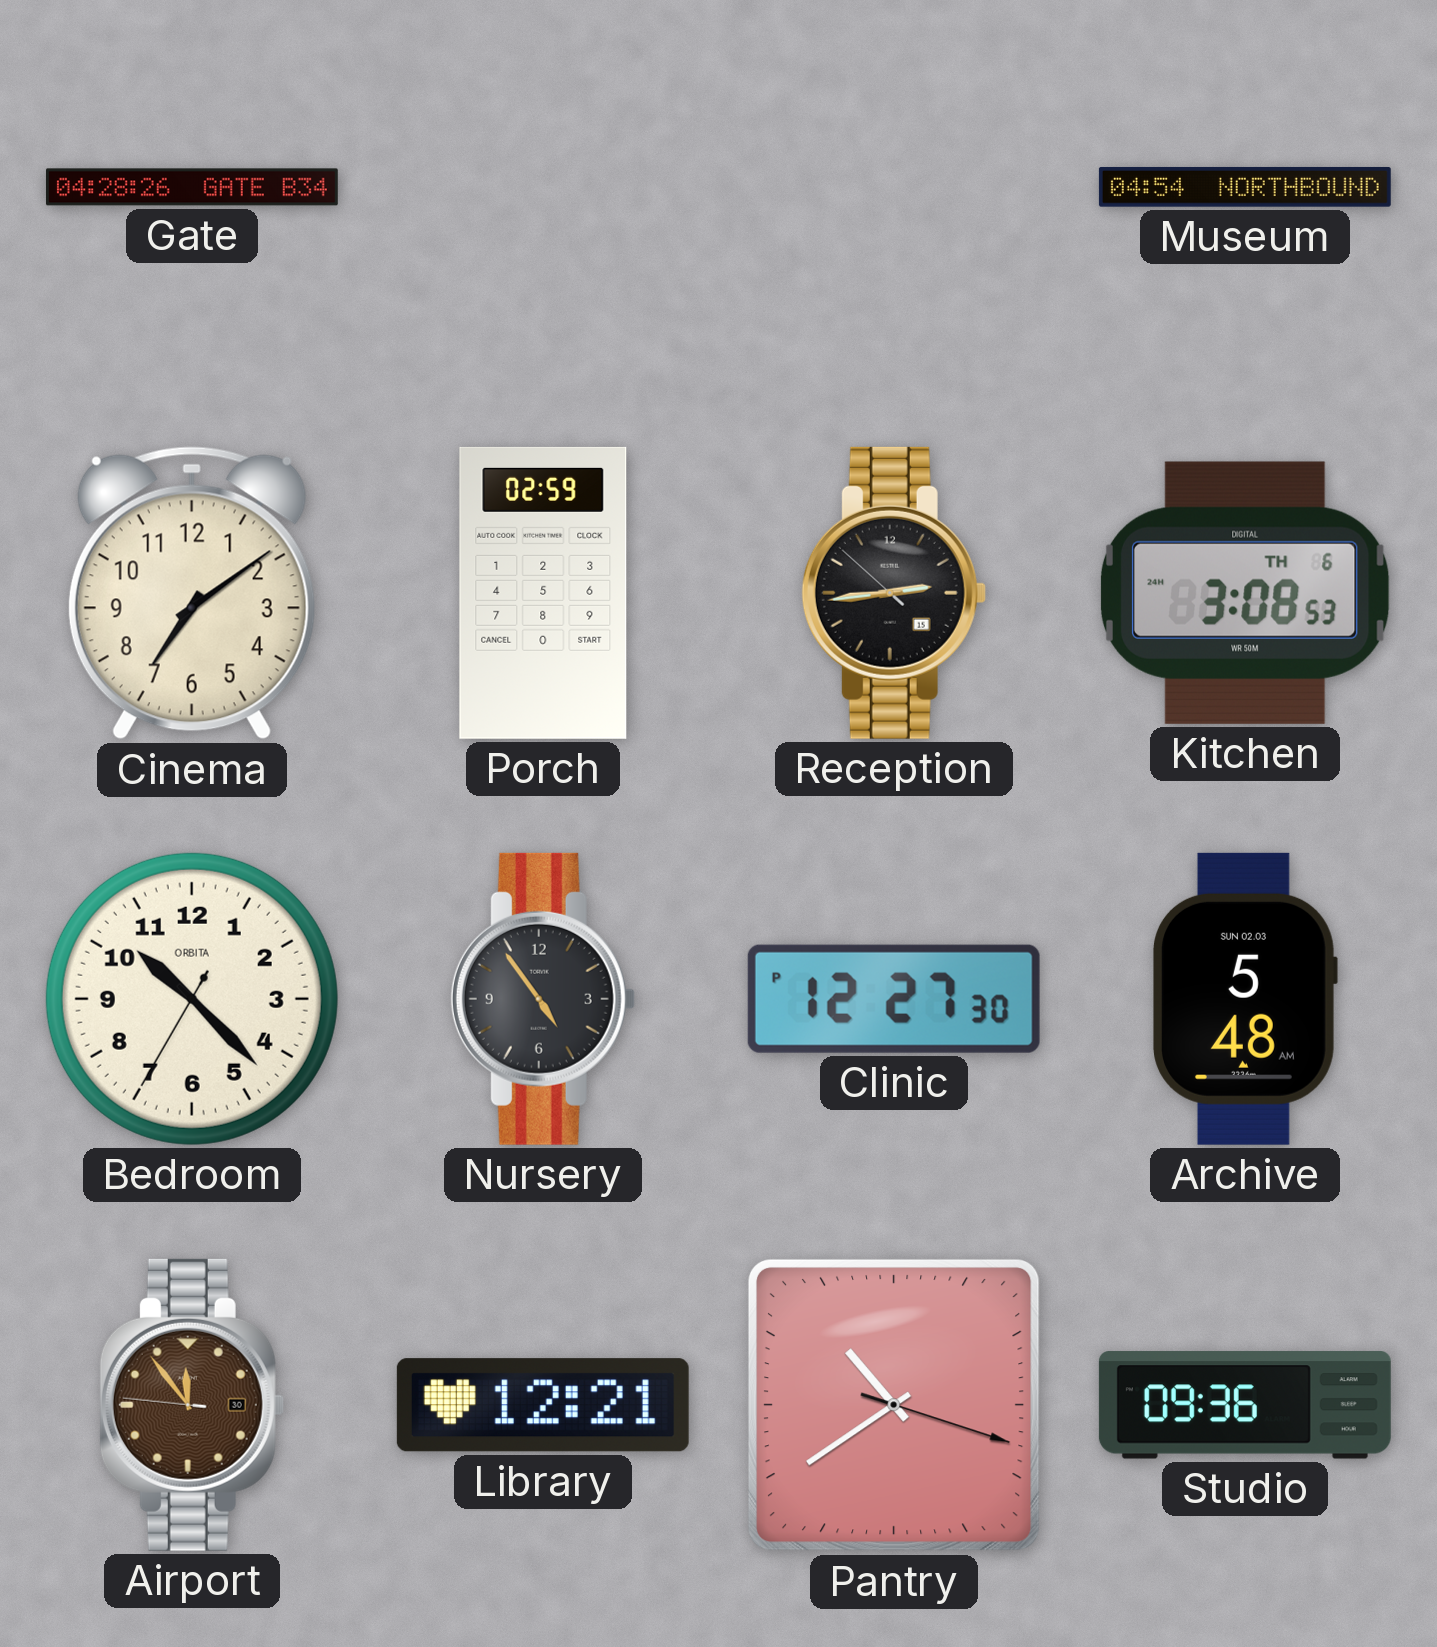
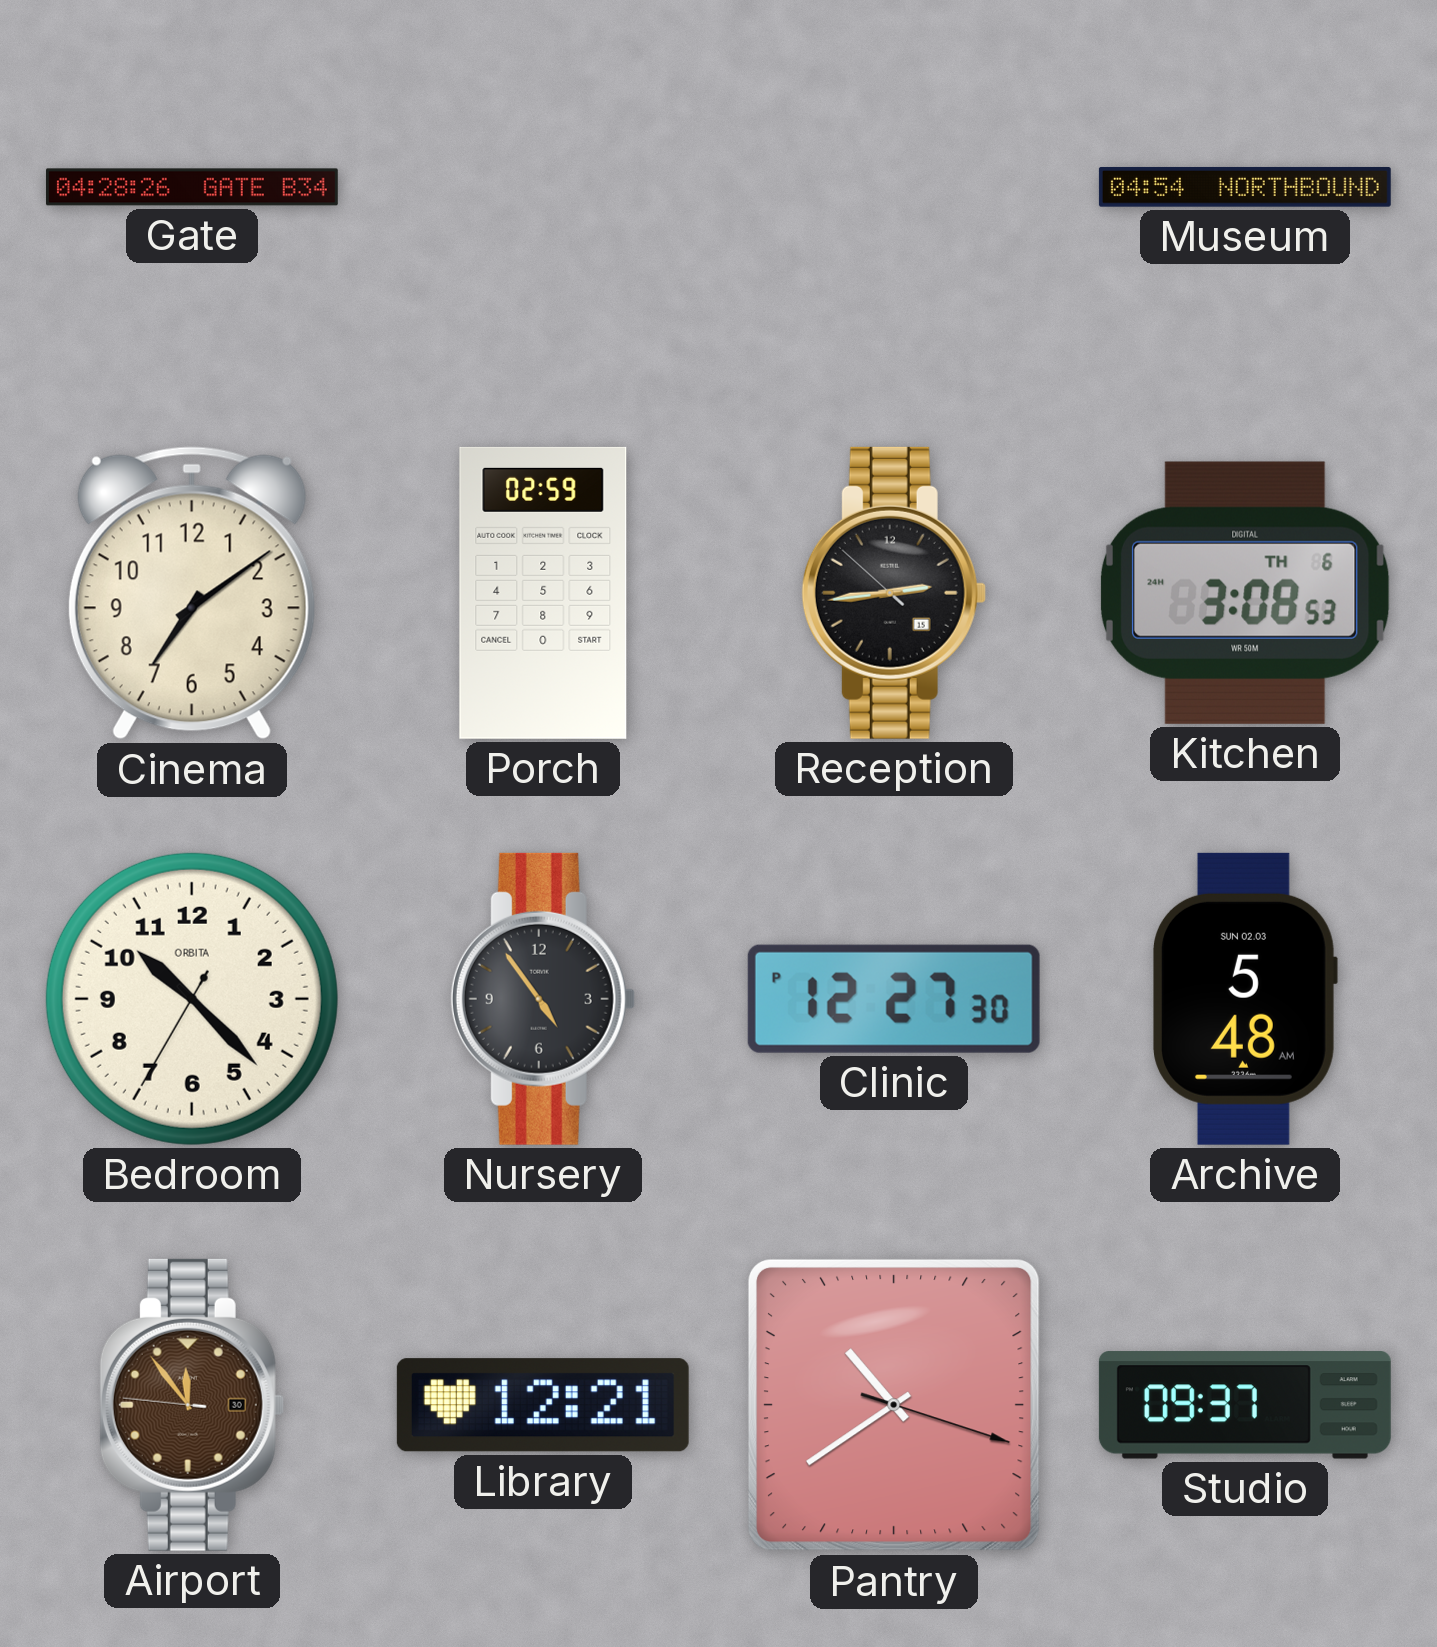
Studio: 09:36 -> 09:37 (1245, 1405)
